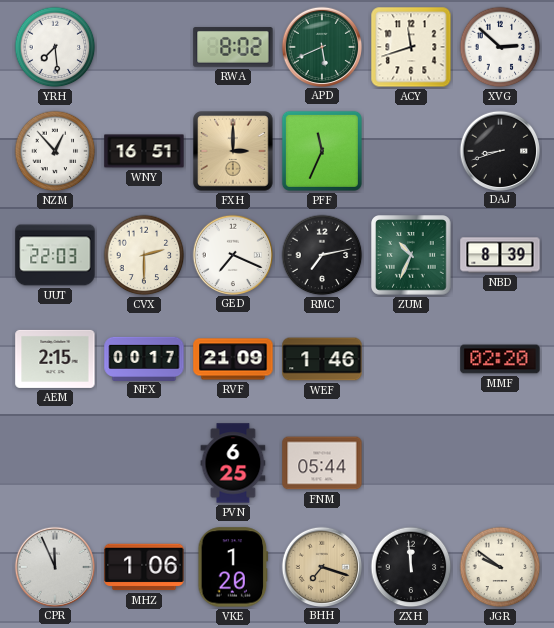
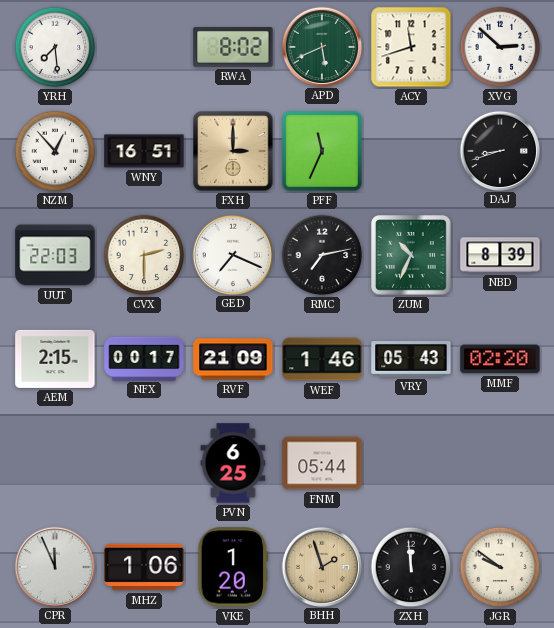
VRY: none -> 05:43 (411, 360)
BHH: 7:18 -> 1:57 (321, 566)
